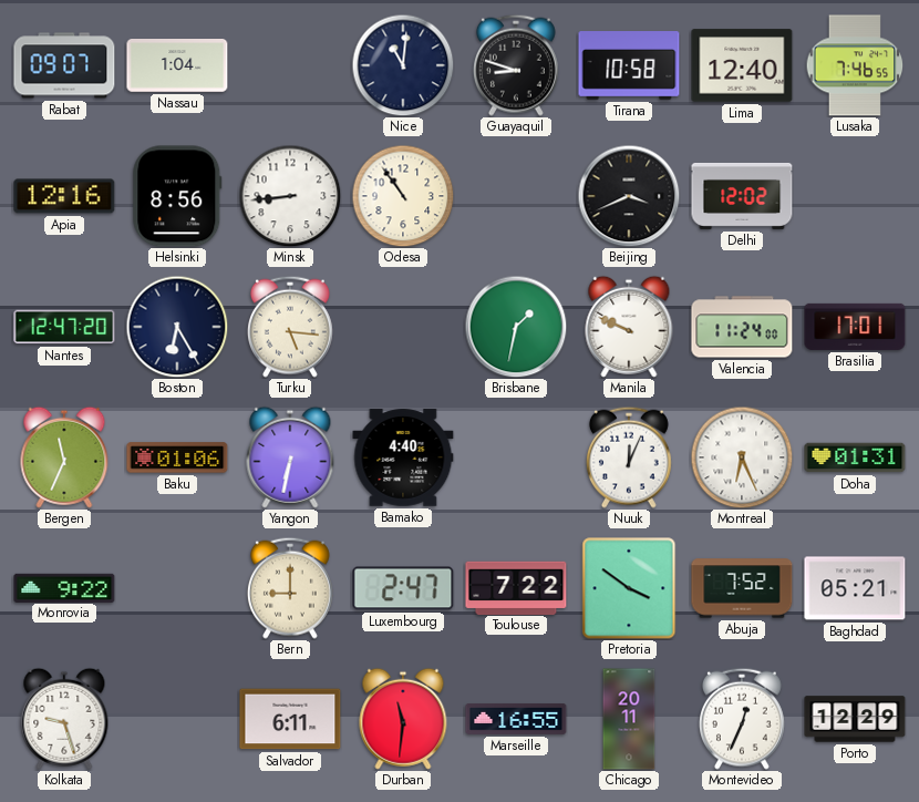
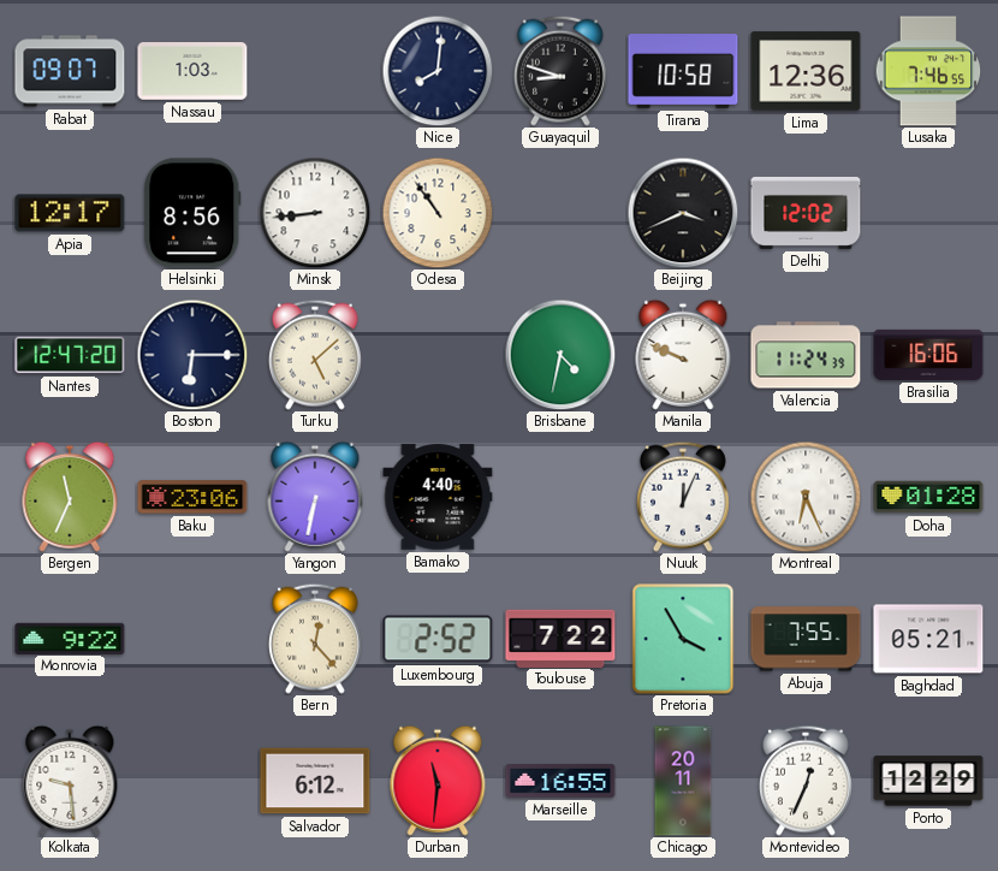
Nassau: 1:04 -> 1:03 (192, 72)
Nice: 11:01 -> 8:01 (438, 71)
Lima: 12:40 -> 12:36 (806, 71)
Apia: 12:16 -> 12:17 (70, 213)
Boston: 6:25 -> 6:15 (192, 355)
Turku: 5:16 -> 5:08 (315, 355)
Brisbane: 1:32 -> 4:32 (560, 355)
Valencia: 11:24:00 -> 11:24:39 (806, 355)
Brasilia: 17:01 -> 16:06 (928, 355)
Baku: 01:06 -> 23:06 (192, 497)
Doha: 01:31 -> 01:28 (928, 497)
Bern: 9:00 -> 12:23 (315, 639)
Luxembourg: 2:47 -> 2:52 (438, 639)
Pretoria: 3:51 -> 3:55 (683, 639)
Abuja: 7:52 -> 7:55 (806, 639)
Kolkata: 9:27 -> 9:29 (70, 781)
Salvador: 6:11 -> 6:12 (315, 781)
